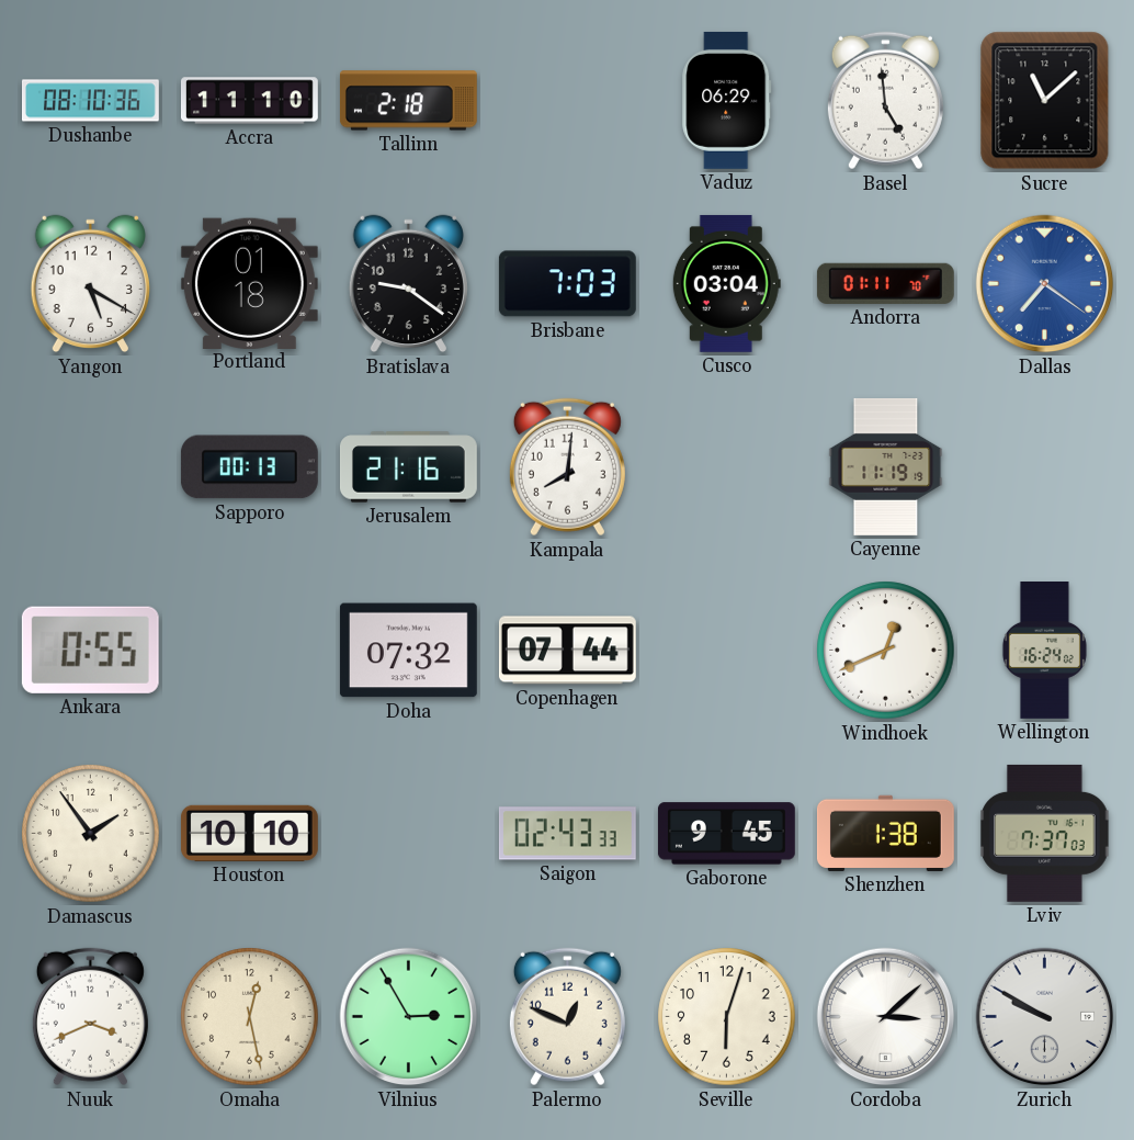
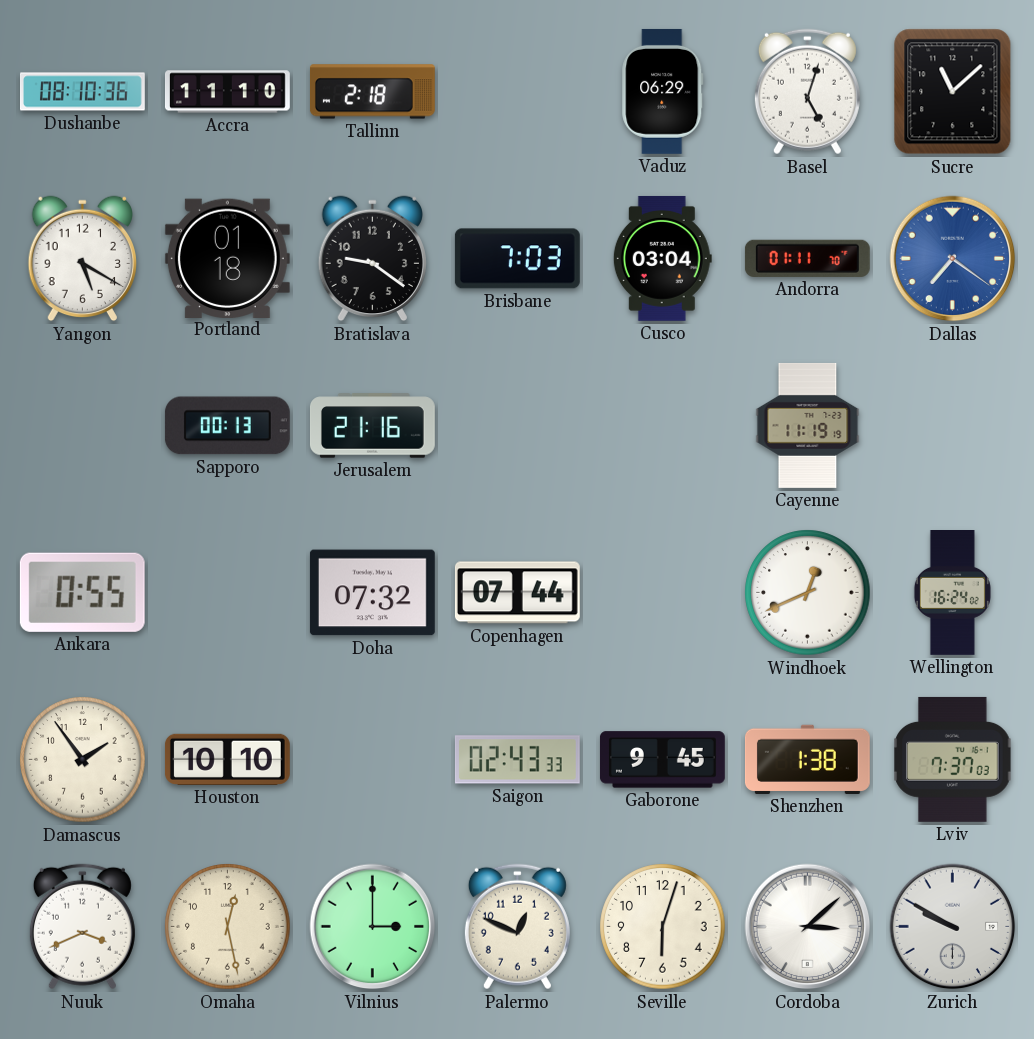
Basel: 4:59 -> 5:03 (807, 92)
Kampala: 8:01 -> none (567, 467)
Vilnius: 2:55 -> 3:00 (373, 927)
